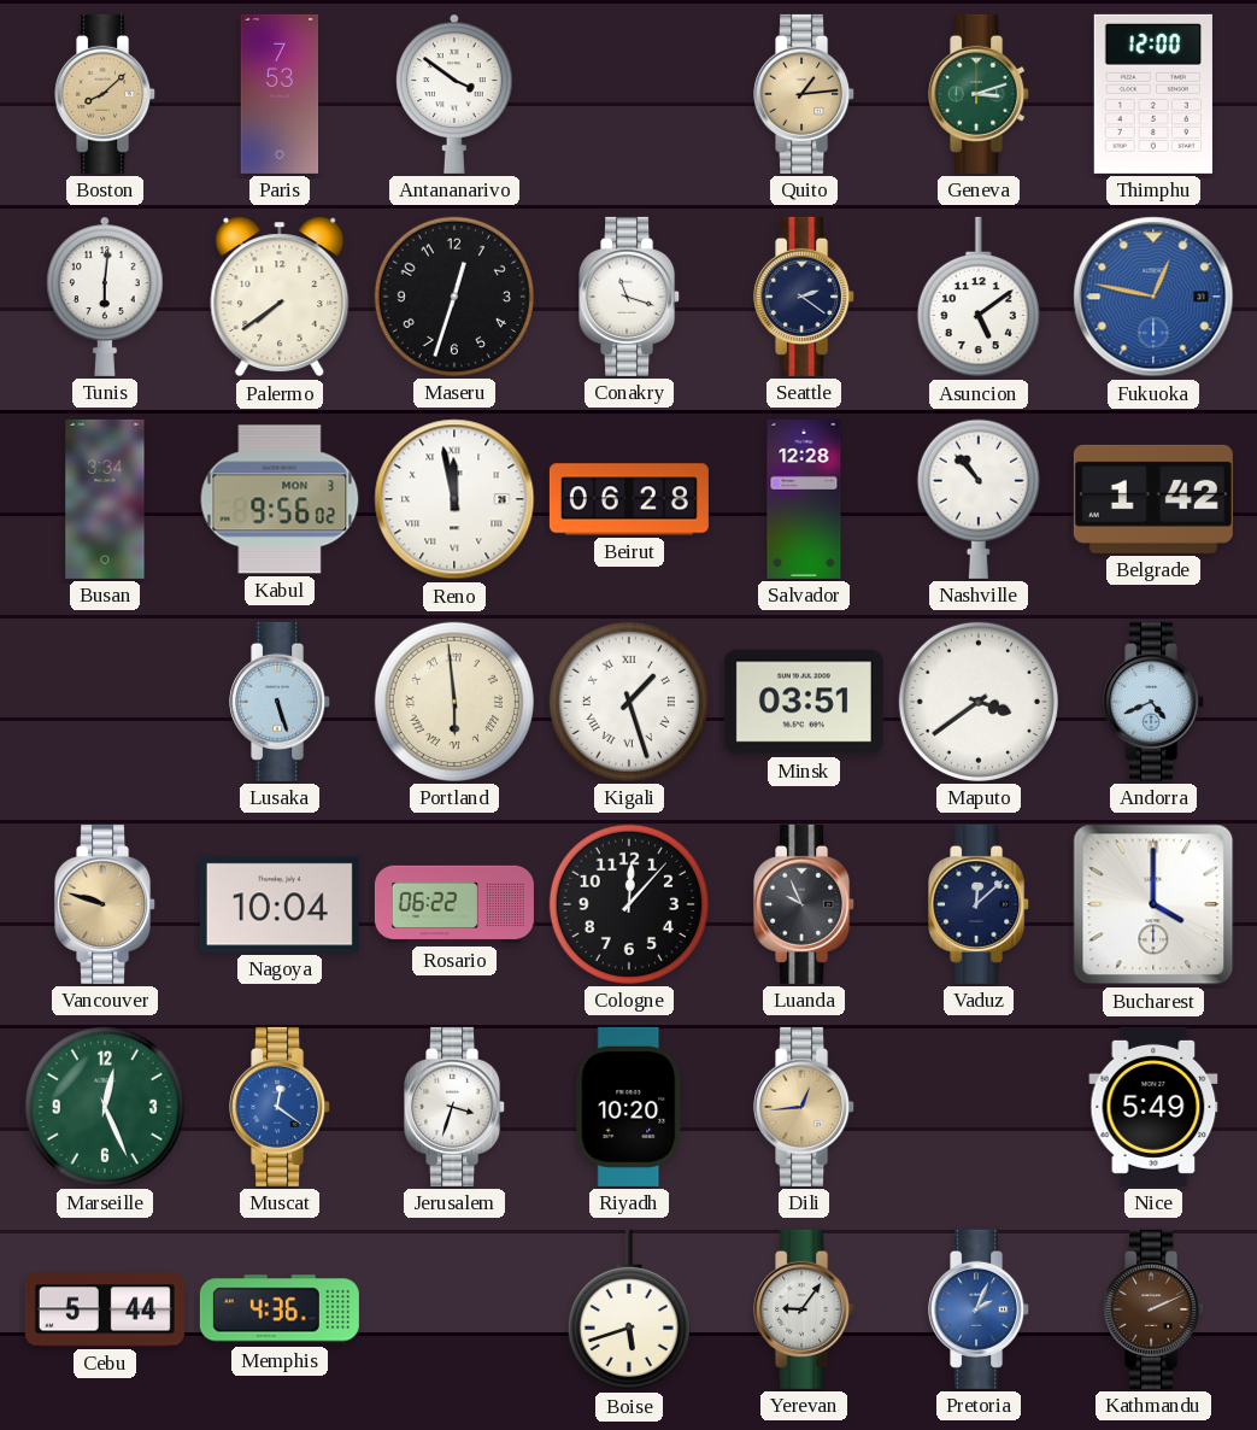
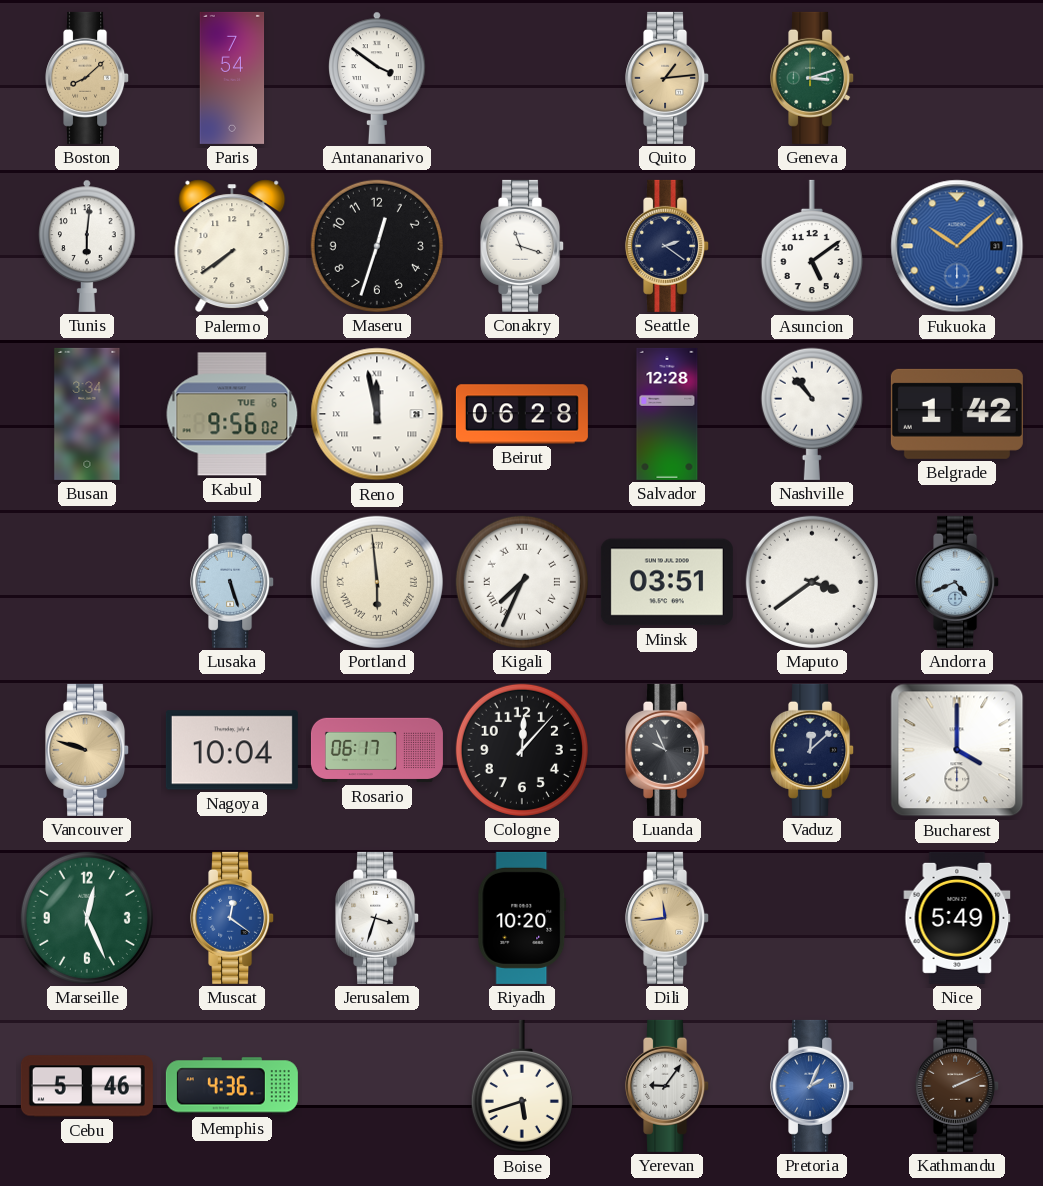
Paris: 7:53 -> 7:54 (232, 78)
Thimphu: 12:00 -> none (1153, 94)
Fukuoka: 12:47 -> 10:08 (957, 246)
Kabul date: MON 3 -> TUE 6 (232, 414)
Kigali: 1:27 -> 7:34 (522, 582)
Rosario: 06:22 -> 06:17 (377, 750)
Dili: 12:44 -> 11:44 (668, 918)
Cebu: 5:44 -> 5:46 (87, 1086)
